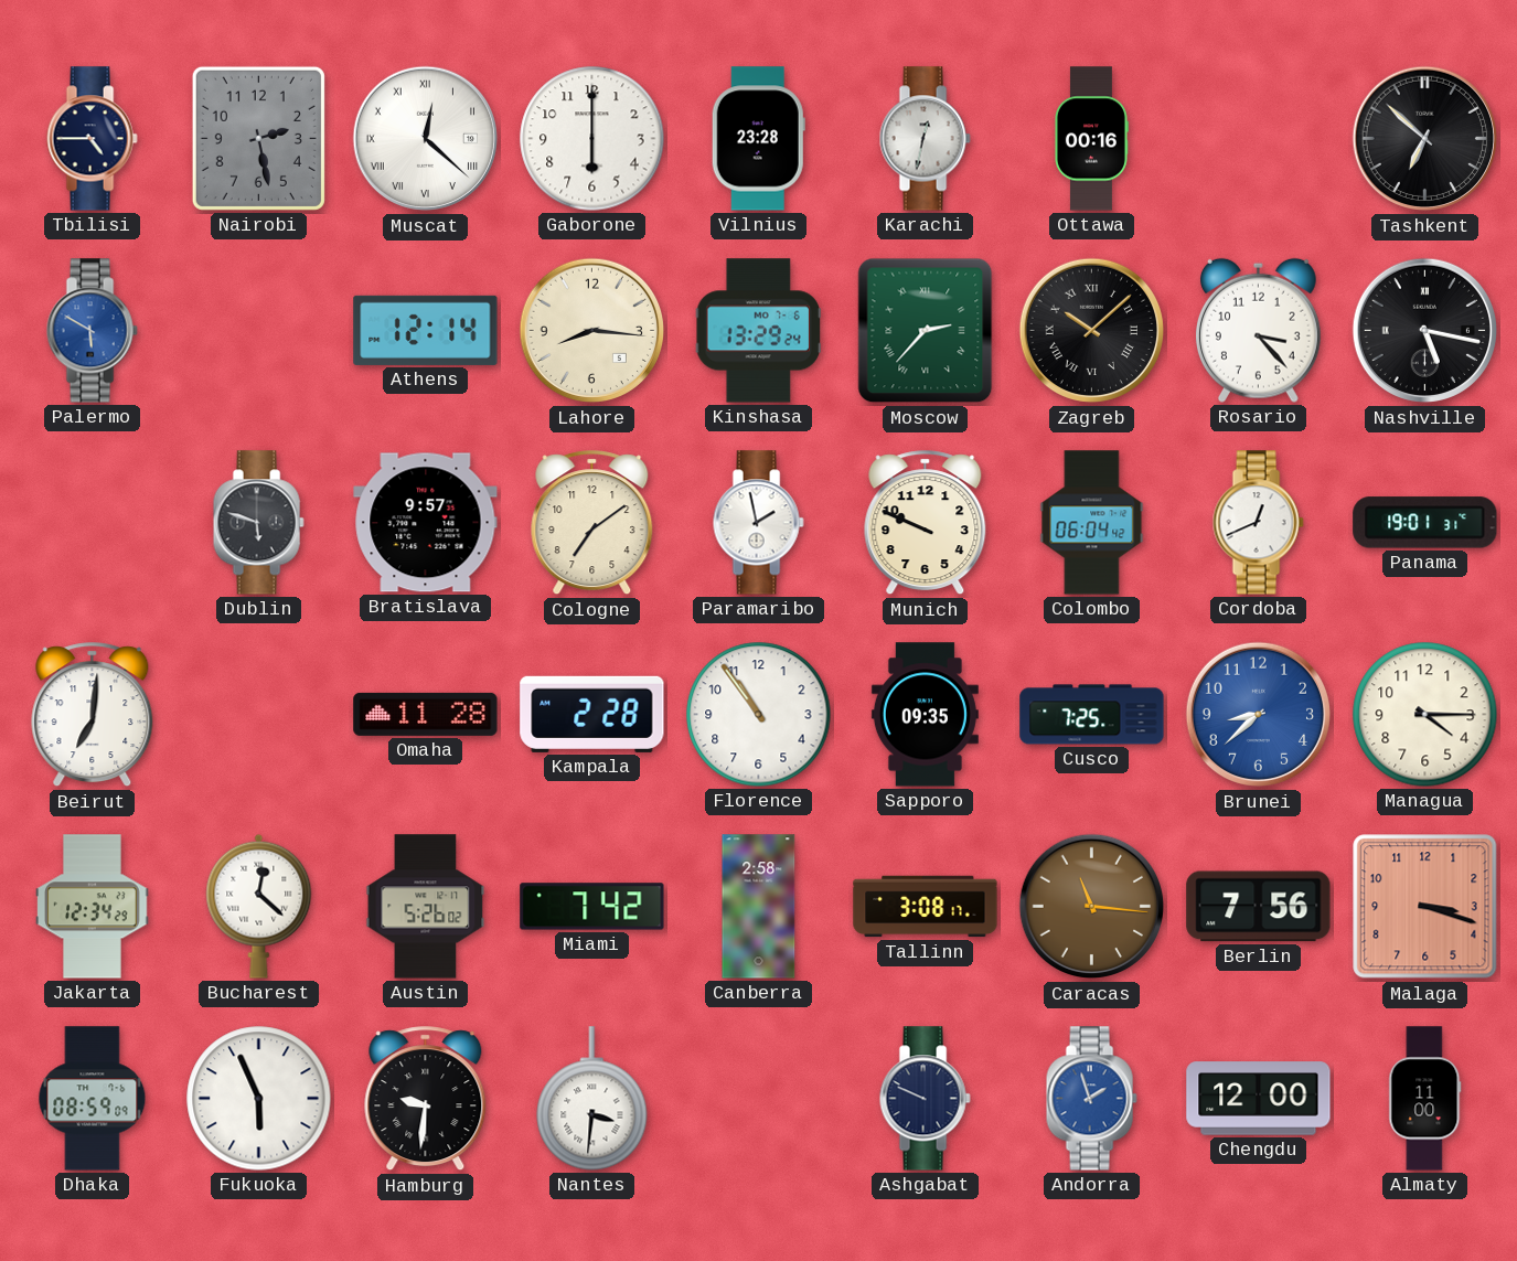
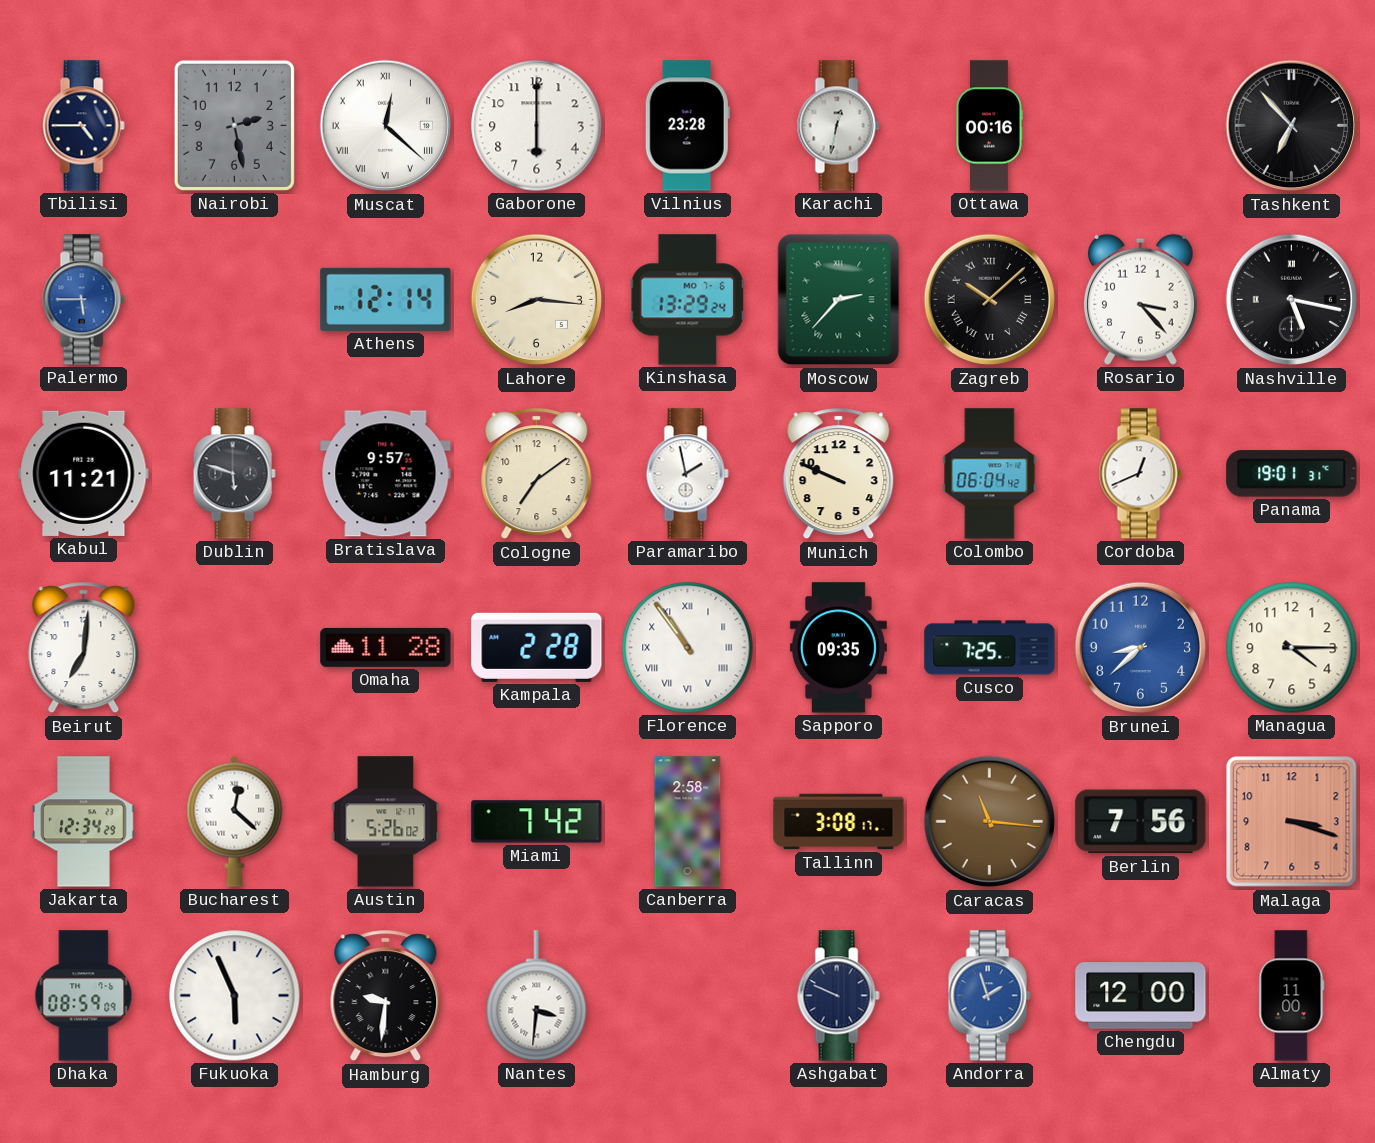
Tashkent: 6:52 -> 6:53 (1292, 126)
Palermo: 5:50 -> 5:45 (83, 300)
Kabul: none -> 11:21 (84, 473)
Florence numerals: Arabic -> Roman (688, 648)
